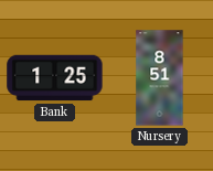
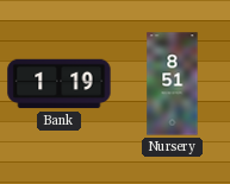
Bank: 1:25 -> 1:19 (60, 84)
